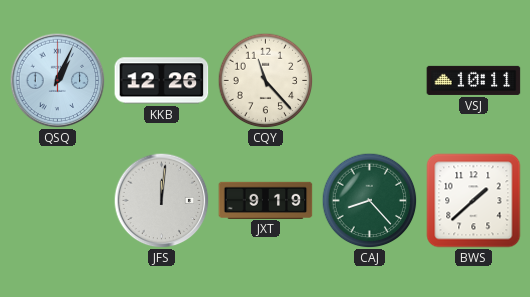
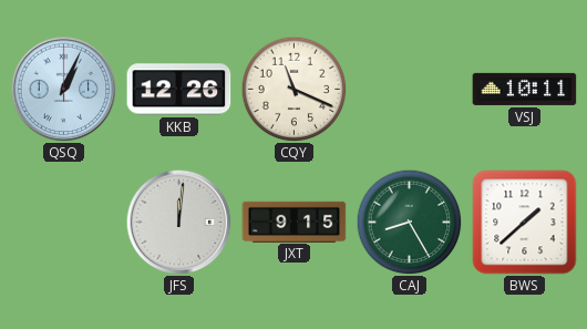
CQY: 11:23 -> 11:19 (293, 89)
JXT: 9:19 -> 9:15 (295, 222)
CAJ: 8:23 -> 8:25 (409, 222)
